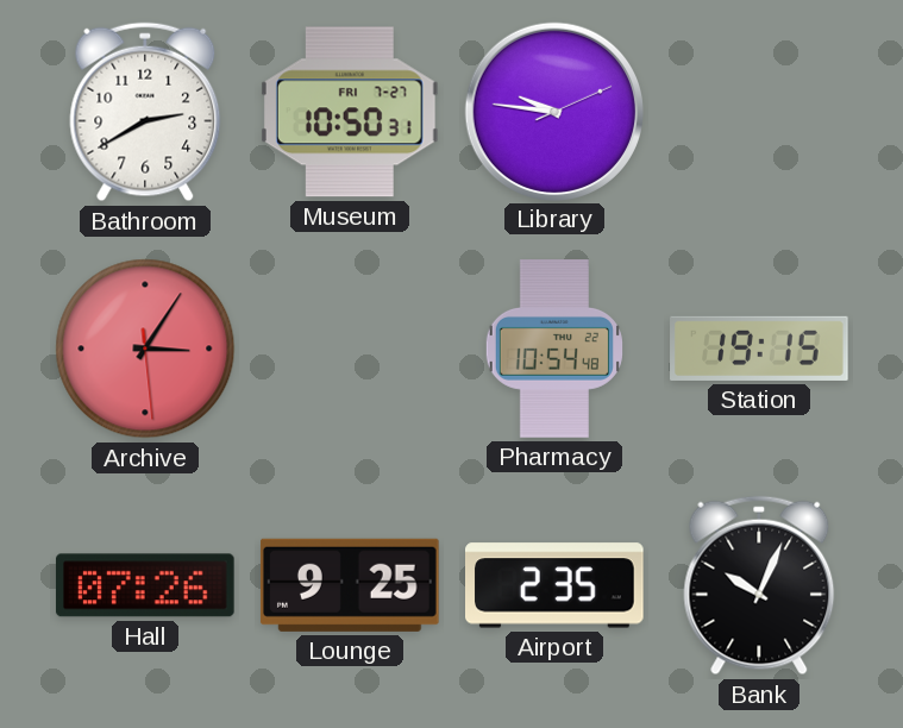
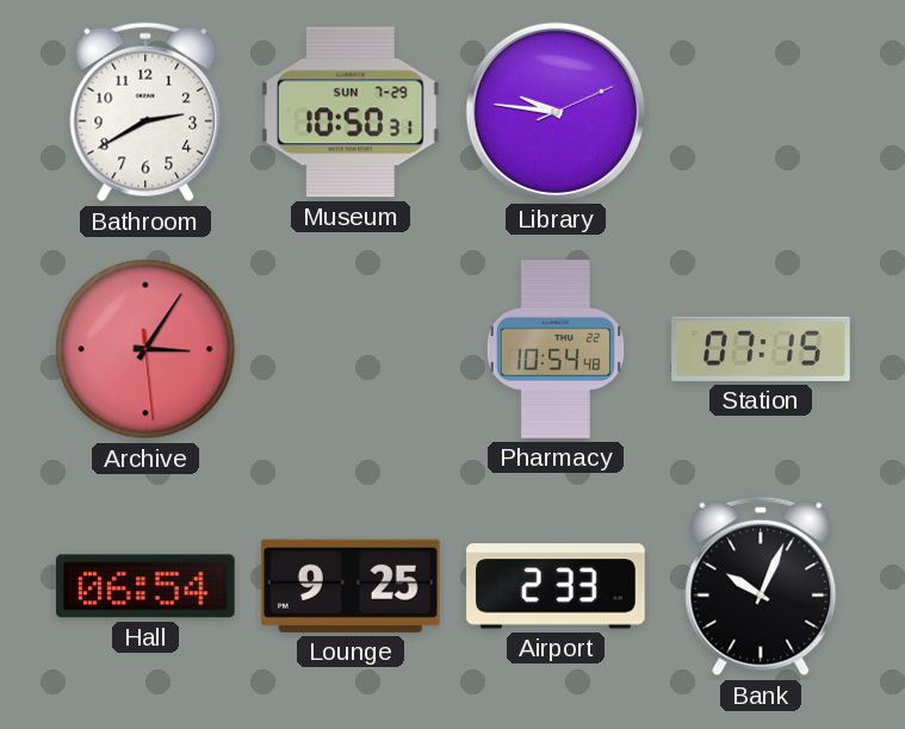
Museum date: FRI 7-27 -> SUN 7-29 (351, 112)
Station: 19:15 -> 07:15 (761, 349)
Hall: 07:26 -> 06:54 (145, 586)
Airport: 2:35 -> 2:33 (557, 586)
